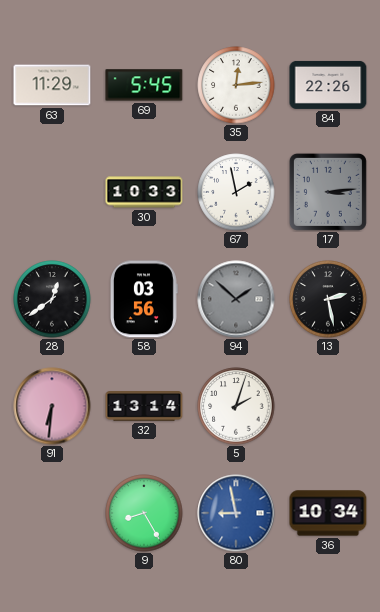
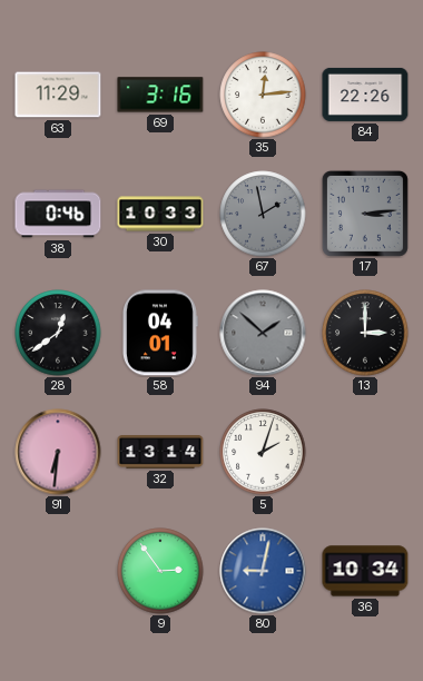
69: 5:45 -> 3:16 (160, 95)
38: none -> 0:46 (58, 214)
67 dial: white -> grey (263, 214)
58: 03:56 -> 04:01 (160, 333)
13: 2:28 -> 3:00 (365, 333)
9: 8:25 -> 2:54 (160, 571)
80: 8:58 -> 9:02 (263, 571)
